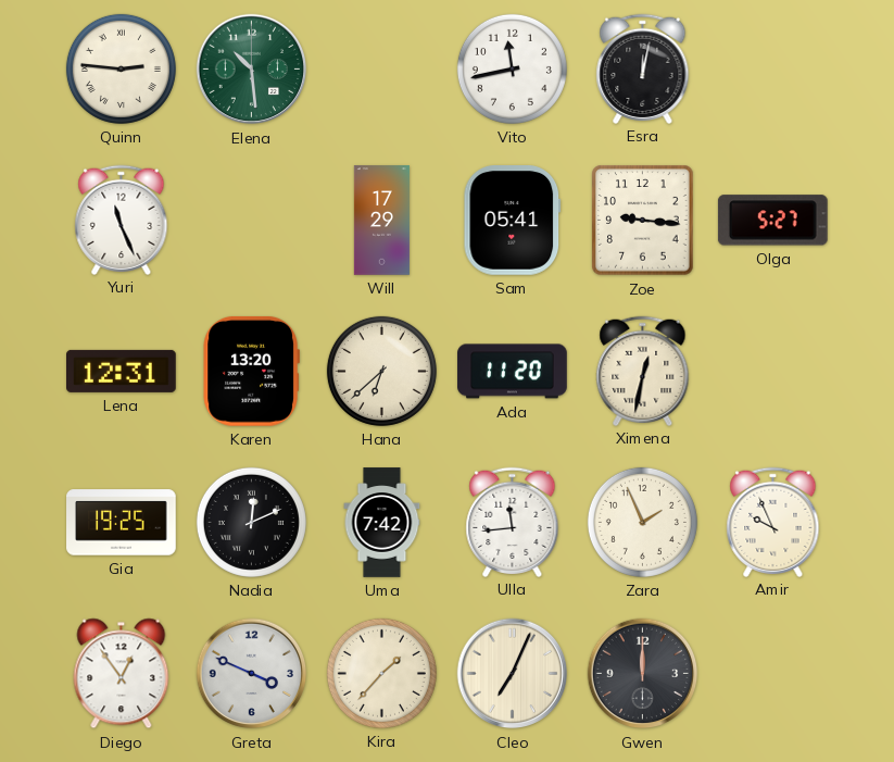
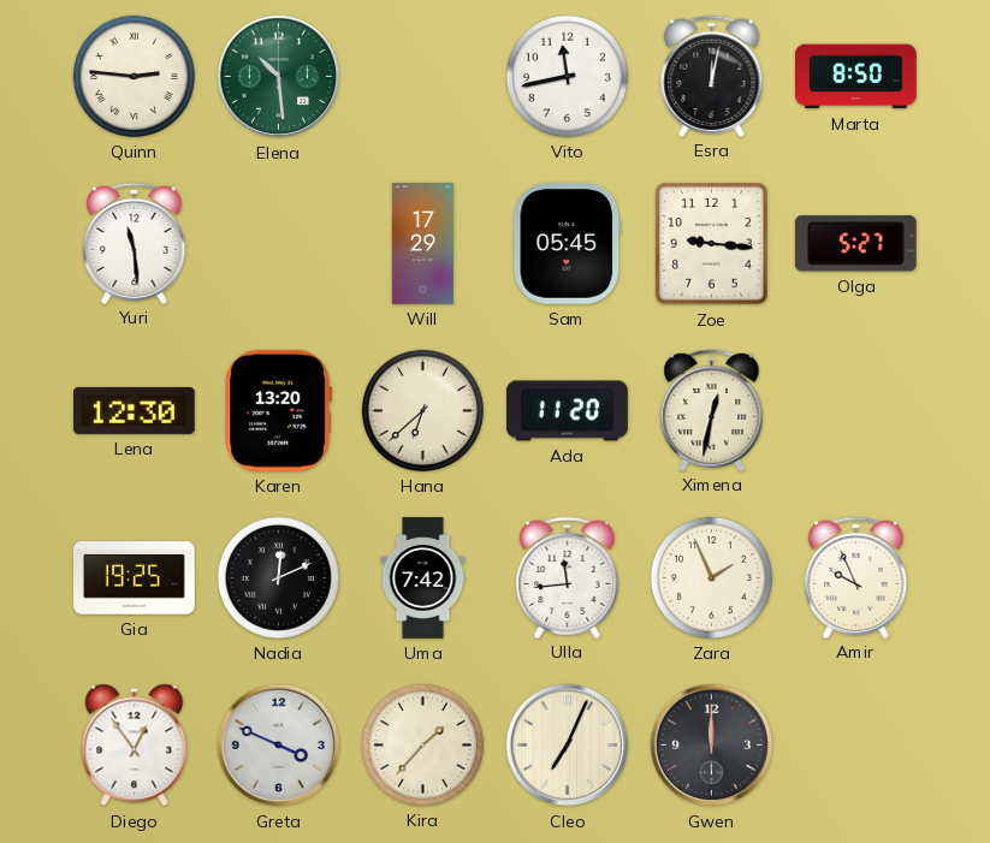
Marta: none -> 8:50 (856, 77)
Yuri: 11:26 -> 11:29 (135, 243)
Sam: 05:41 -> 05:45 (568, 244)
Lena: 12:31 -> 12:30 (135, 410)
